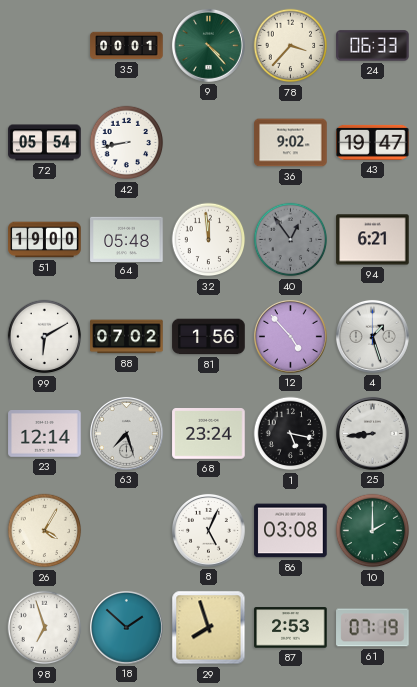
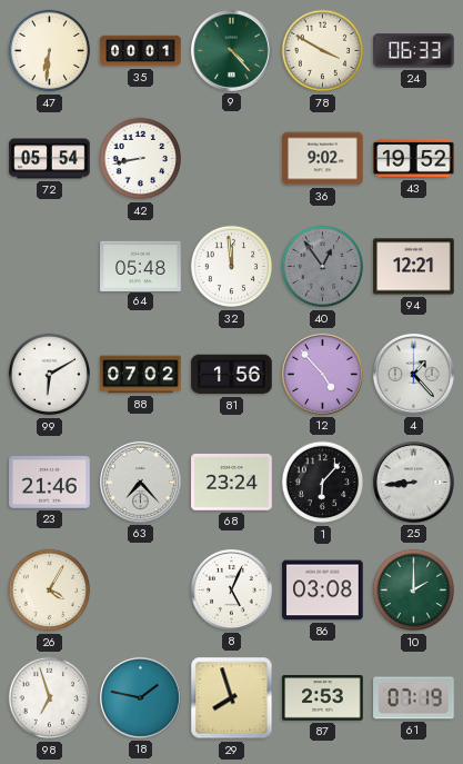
47: none -> 6:31 (50, 51)
78: 3:37 -> 3:50 (323, 51)
43: 19:47 -> 19:52 (414, 158)
51: 19:00 -> none (45, 240)
94: 6:21 -> 12:21 (414, 267)
4: 1:27 -> 1:23 (414, 374)
23: 12:14 -> 21:46 (50, 483)
63: 7:27 -> 7:23 (141, 482)
1: 5:17 -> 6:07 (323, 483)
18: 1:52 -> 1:47 (141, 697)
